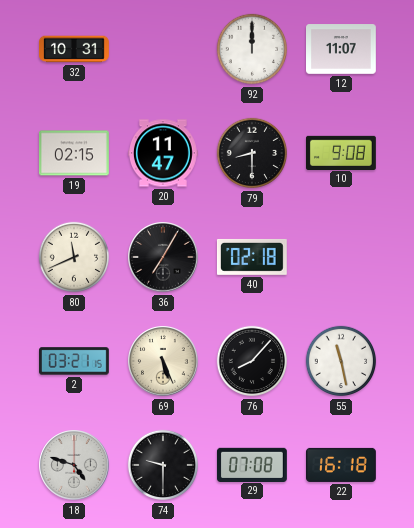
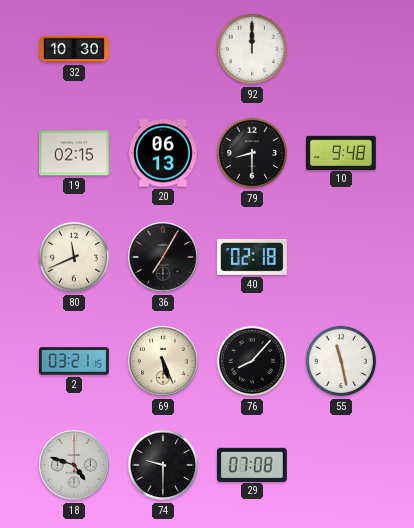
32: 10:31 -> 10:30 (75, 49)
12: 11:07 -> none (342, 49)
20: 11:47 -> 06:13 (164, 153)
10: 9:08 -> 9:48 (342, 152)
22: 16:18 -> none (342, 465)
